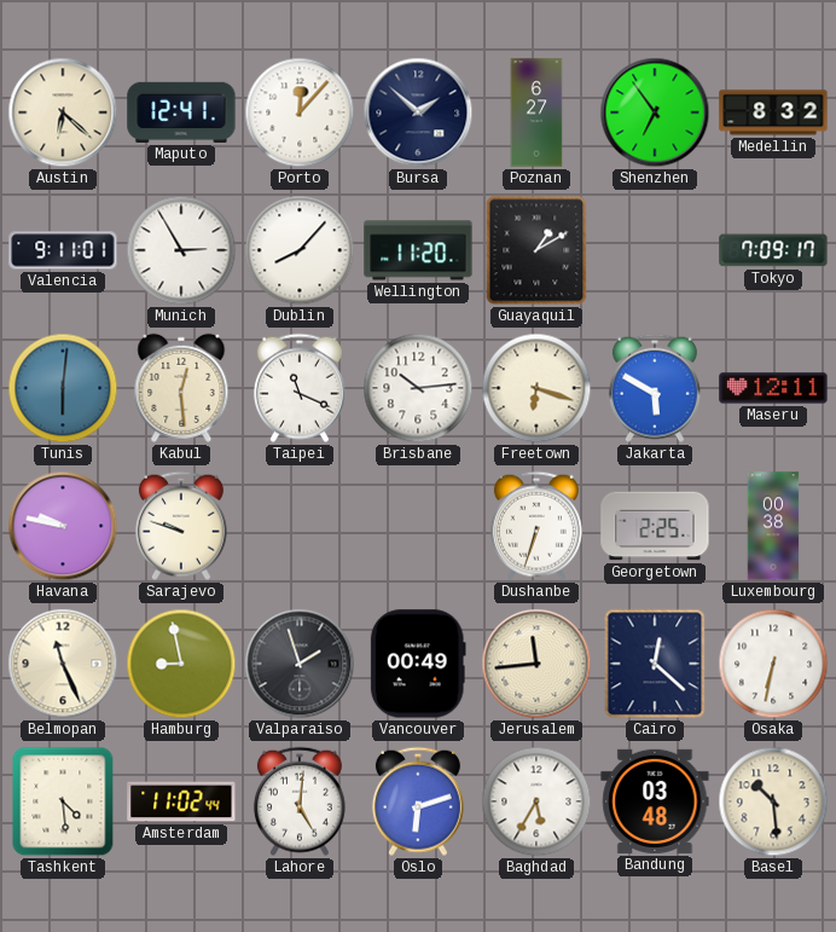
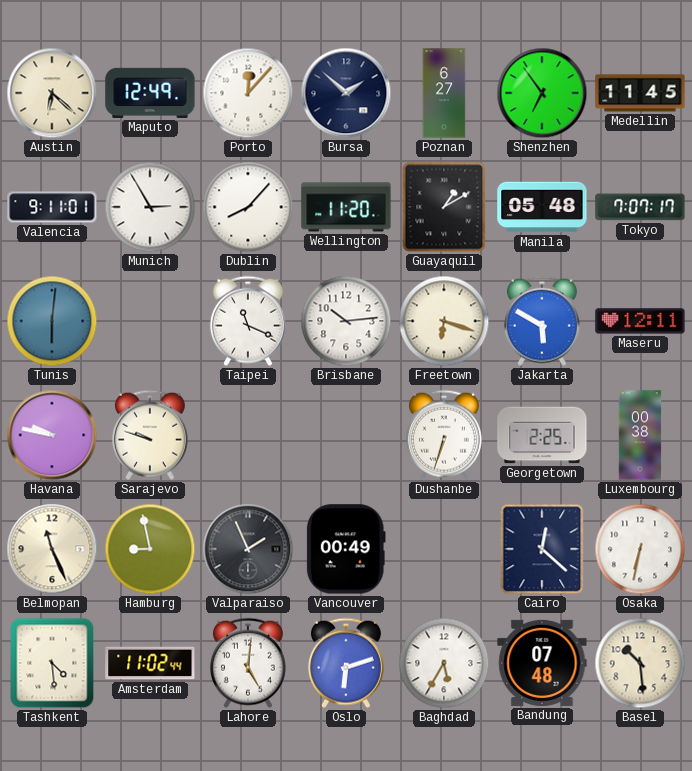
Maputo: 12:41 -> 12:49 (150, 93)
Medellin: 8:32 -> 11:45 (640, 93)
Manila: none -> 05:48 (542, 207)
Tokyo: 7:09 -> 7:07 (640, 207)
Kabul: 12:29 -> none (181, 388)
Valparaiso: 1:57 -> 1:56 (248, 549)
Jerusalem: 11:44 -> none (536, 664)
Bandung: 03:48 -> 07:48 (542, 663)
